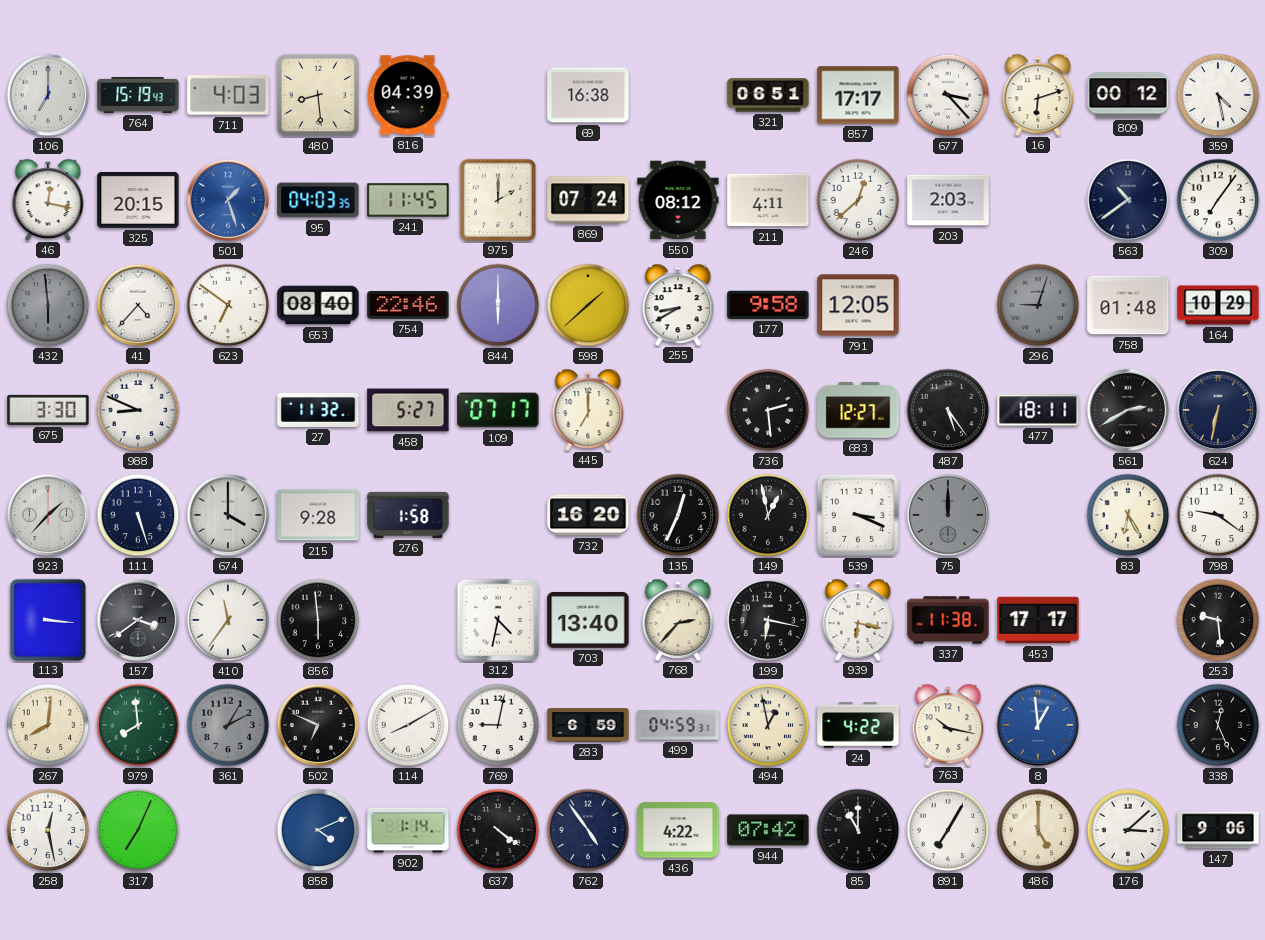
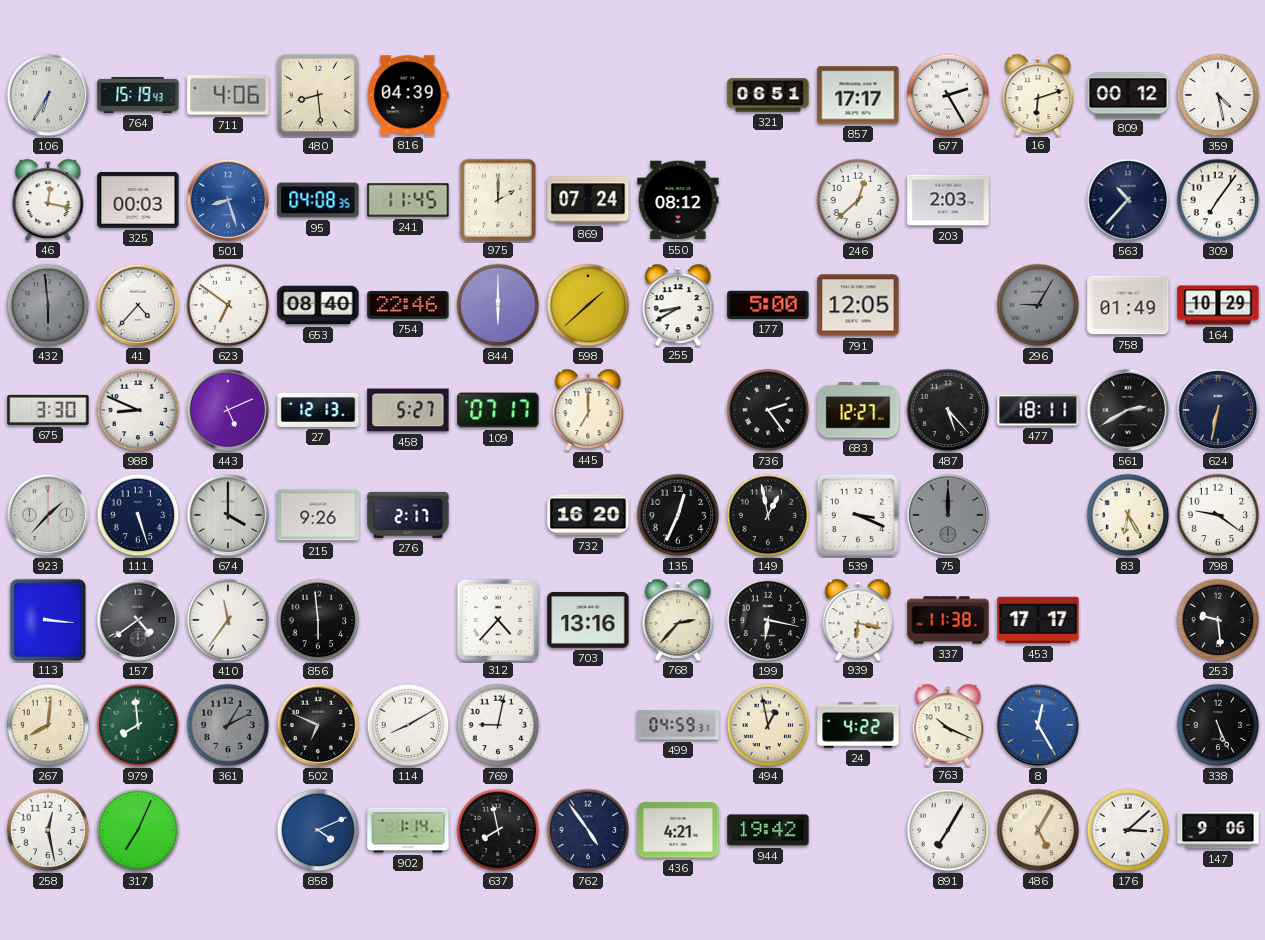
106: 7:00 -> 6:35 (48, 95)
711: 4:03 -> 4:06 (228, 95)
69: 16:38 -> none (588, 95)
677: 3:23 -> 2:25 (948, 95)
325: 20:15 -> 00:03 (138, 200)
501: 1:27 -> 8:27 (228, 200)
95: 04:03 -> 04:08 (318, 200)
211: 4:11 -> none (768, 200)
563: 10:39 -> 10:37 (1128, 200)
177: 9:58 -> 5:00 (768, 305)
296: 9:03 -> 9:05 (1038, 305)
758: 01:48 -> 01:49 (1128, 305)
443: none -> 5:11 (228, 410)
27: 11:32 -> 12:13 (318, 410)
736: 2:29 -> 2:24 (768, 410)
487: 5:24 -> 5:23 (948, 410)
215: 9:28 -> 9:26 (318, 515)
276: 1:58 -> 2:17 (408, 515)
157: 3:39 -> 4:39 (138, 620)
312: 4:32 -> 4:37 (497, 619)
703: 13:40 -> 13:16 (588, 620)
283: 6:59 -> none (588, 725)
763: 10:17 -> 10:19 (948, 724)
8: 12:59 -> 12:25 (1038, 725)
338: 12:26 -> 5:26 (1218, 725)
637: 4:21 -> 7:58 (498, 830)
436: 4:22 -> 4:21 (678, 830)
944: 07:42 -> 19:42 (768, 830)
85: 11:00 -> none (858, 830)
486: 5:00 -> 5:05 (1038, 830)
